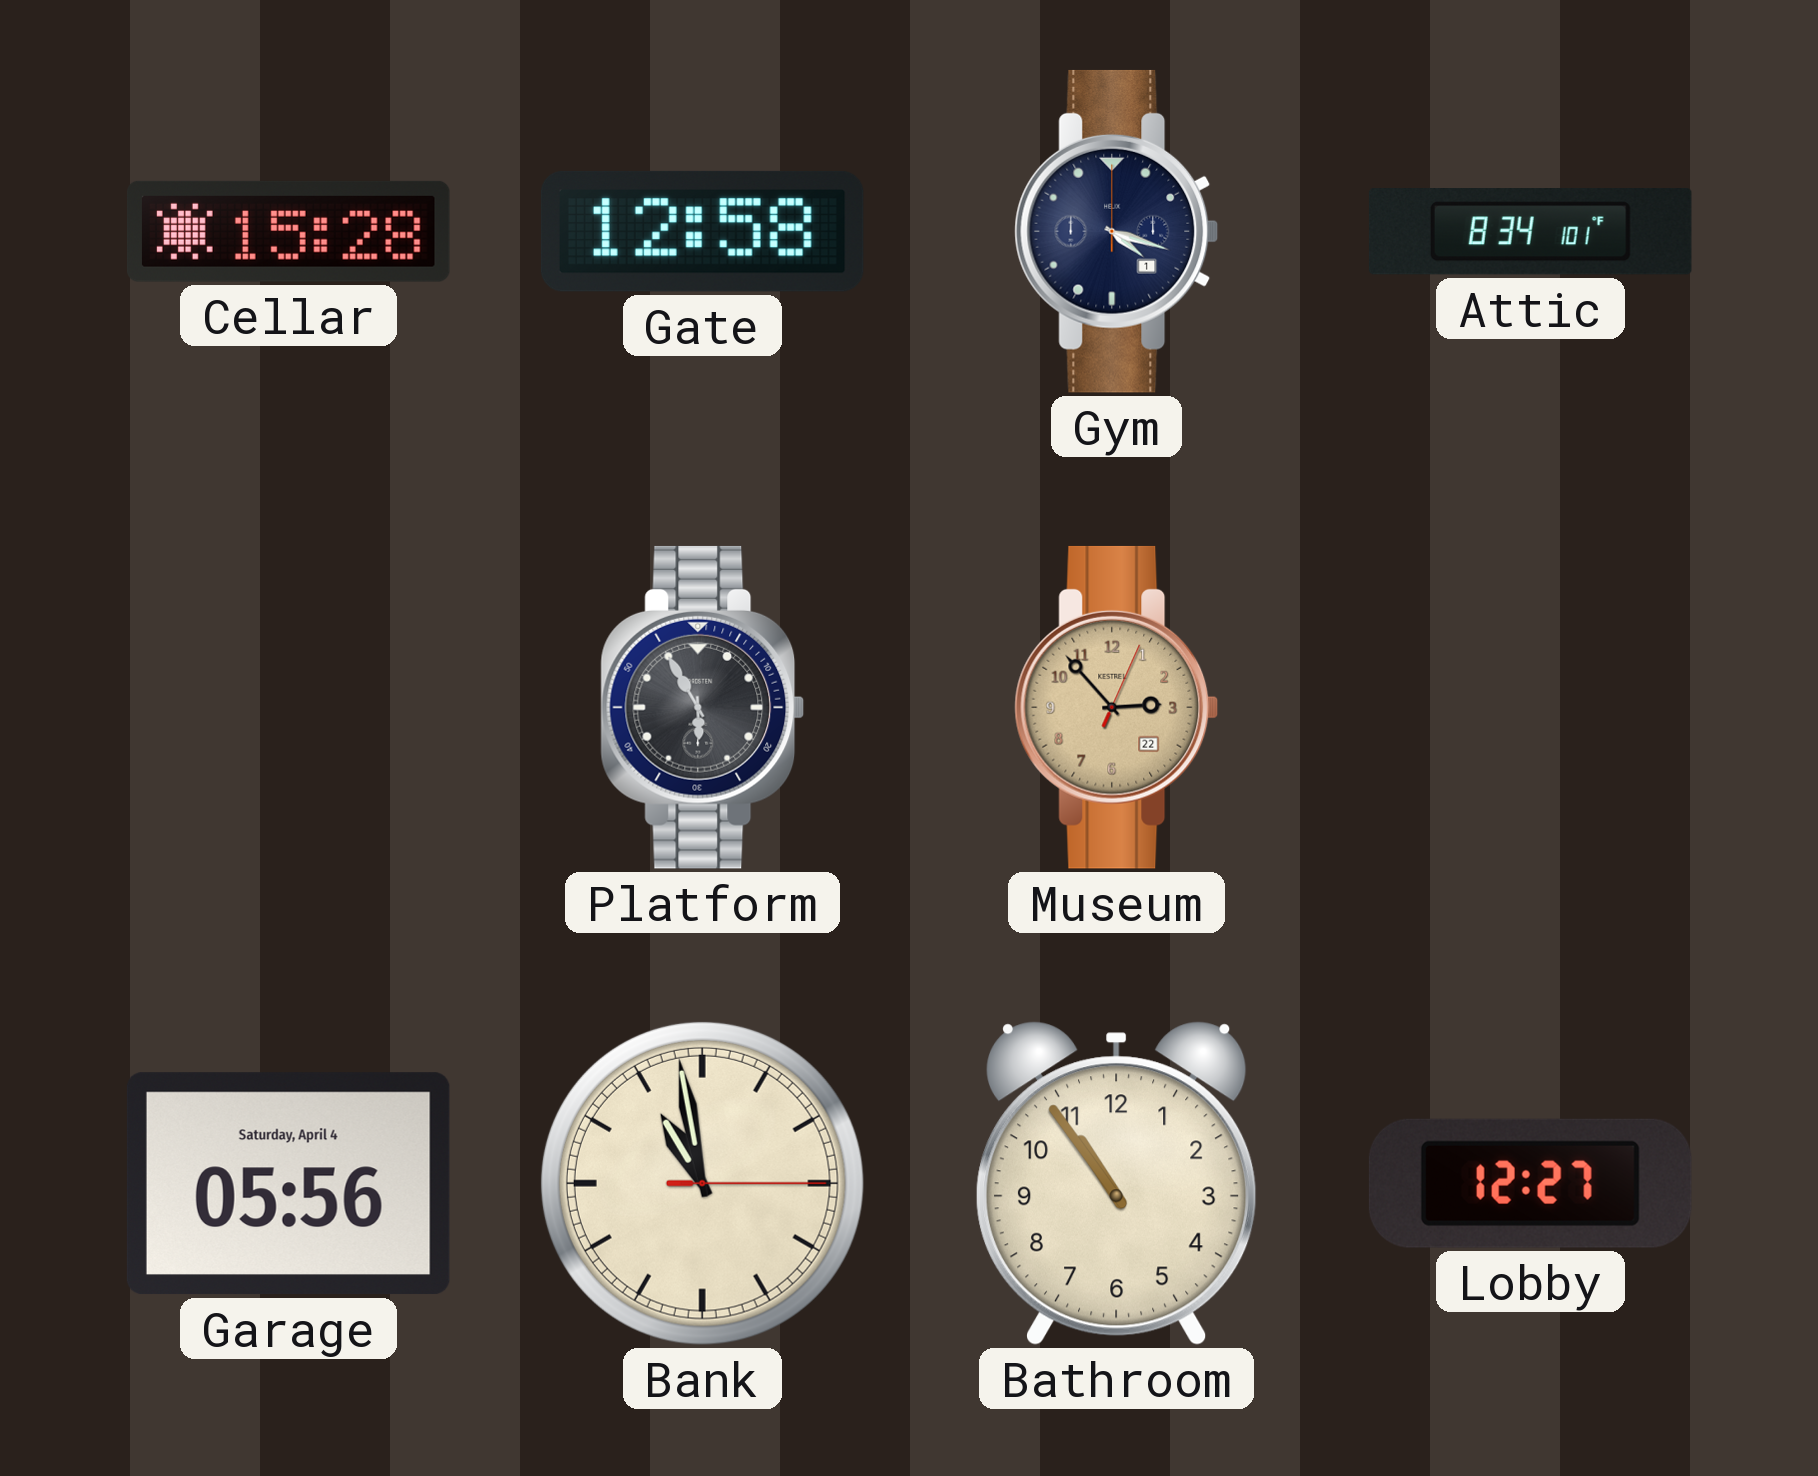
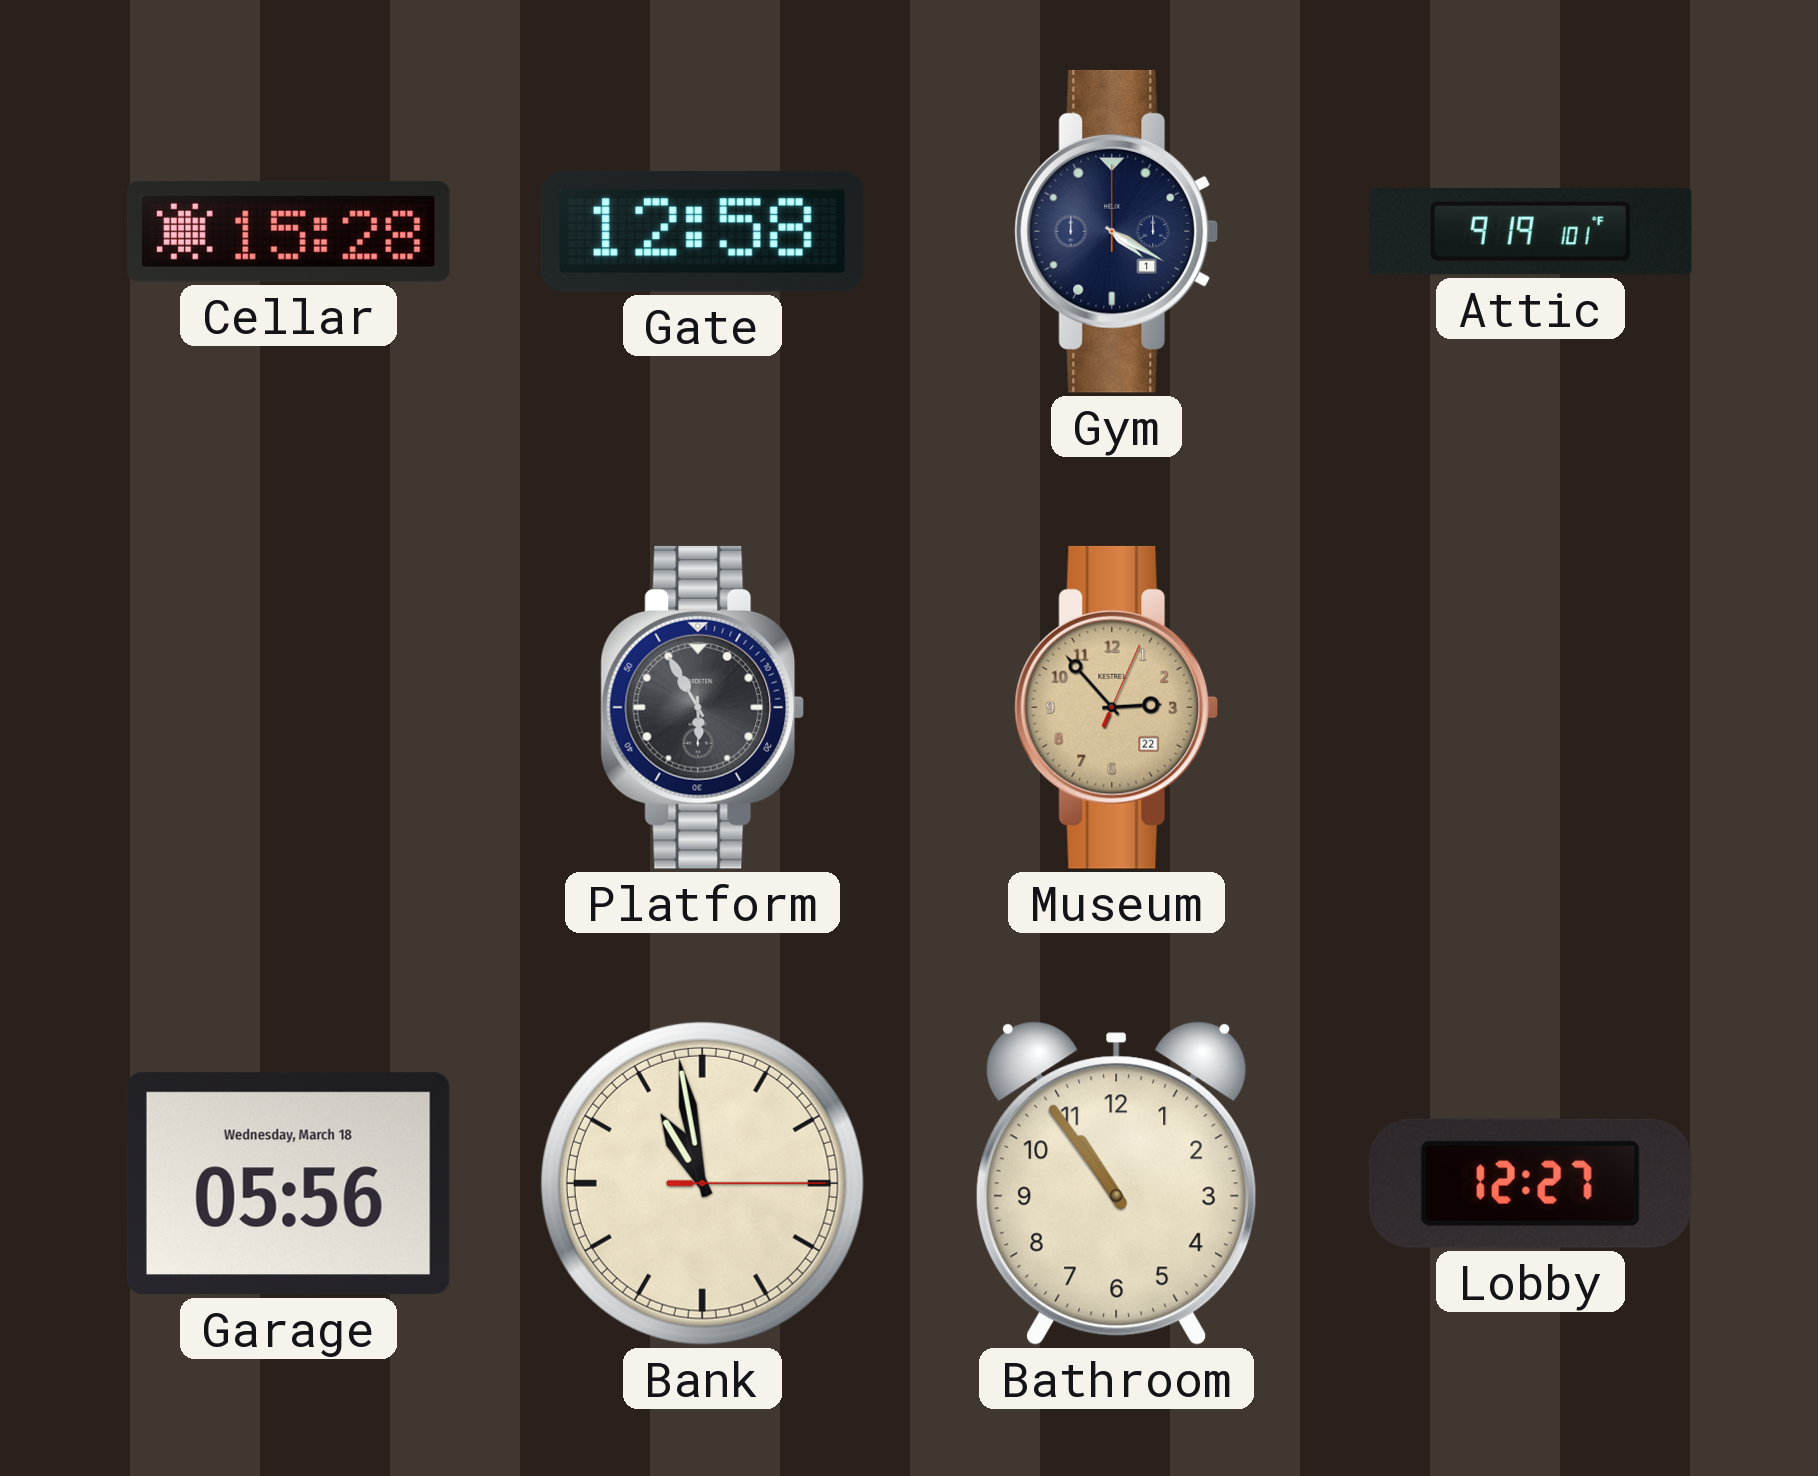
Gym: 4:18 -> 4:20 (1117, 231)
Attic: 8:34 -> 9:19 (1530, 232)
Garage date: Saturday, April 4 -> Wednesday, March 18 (288, 1184)
